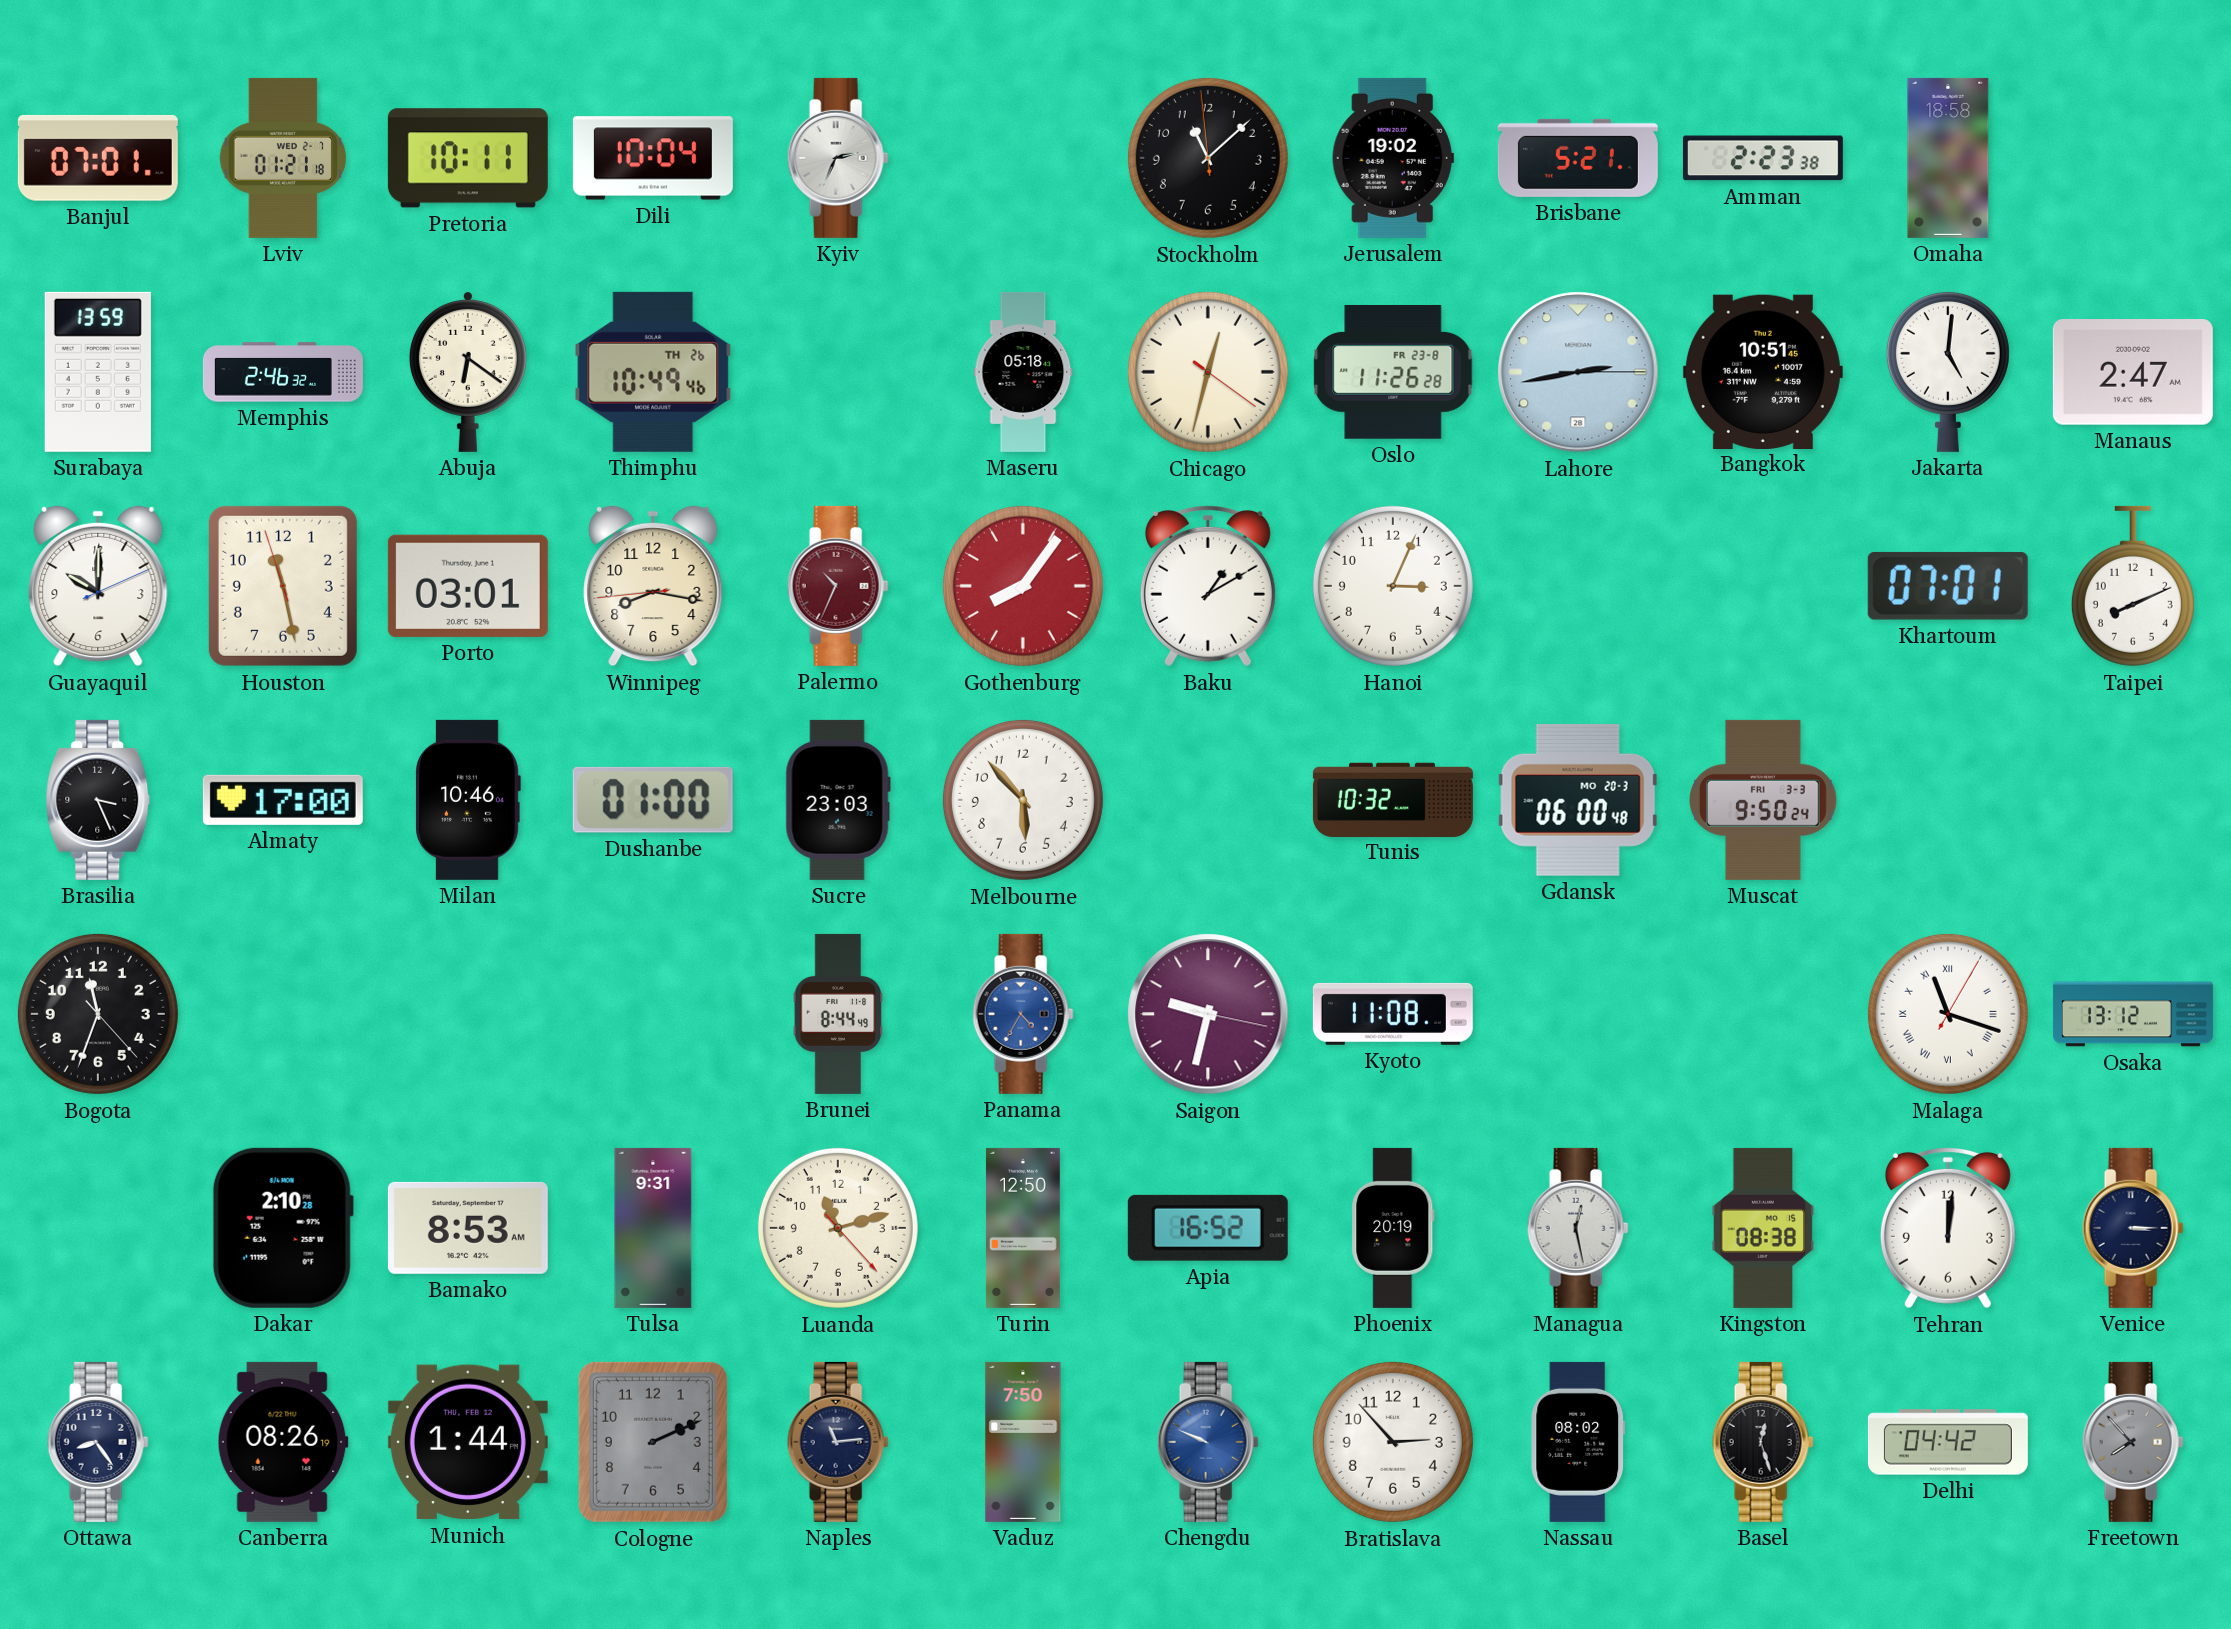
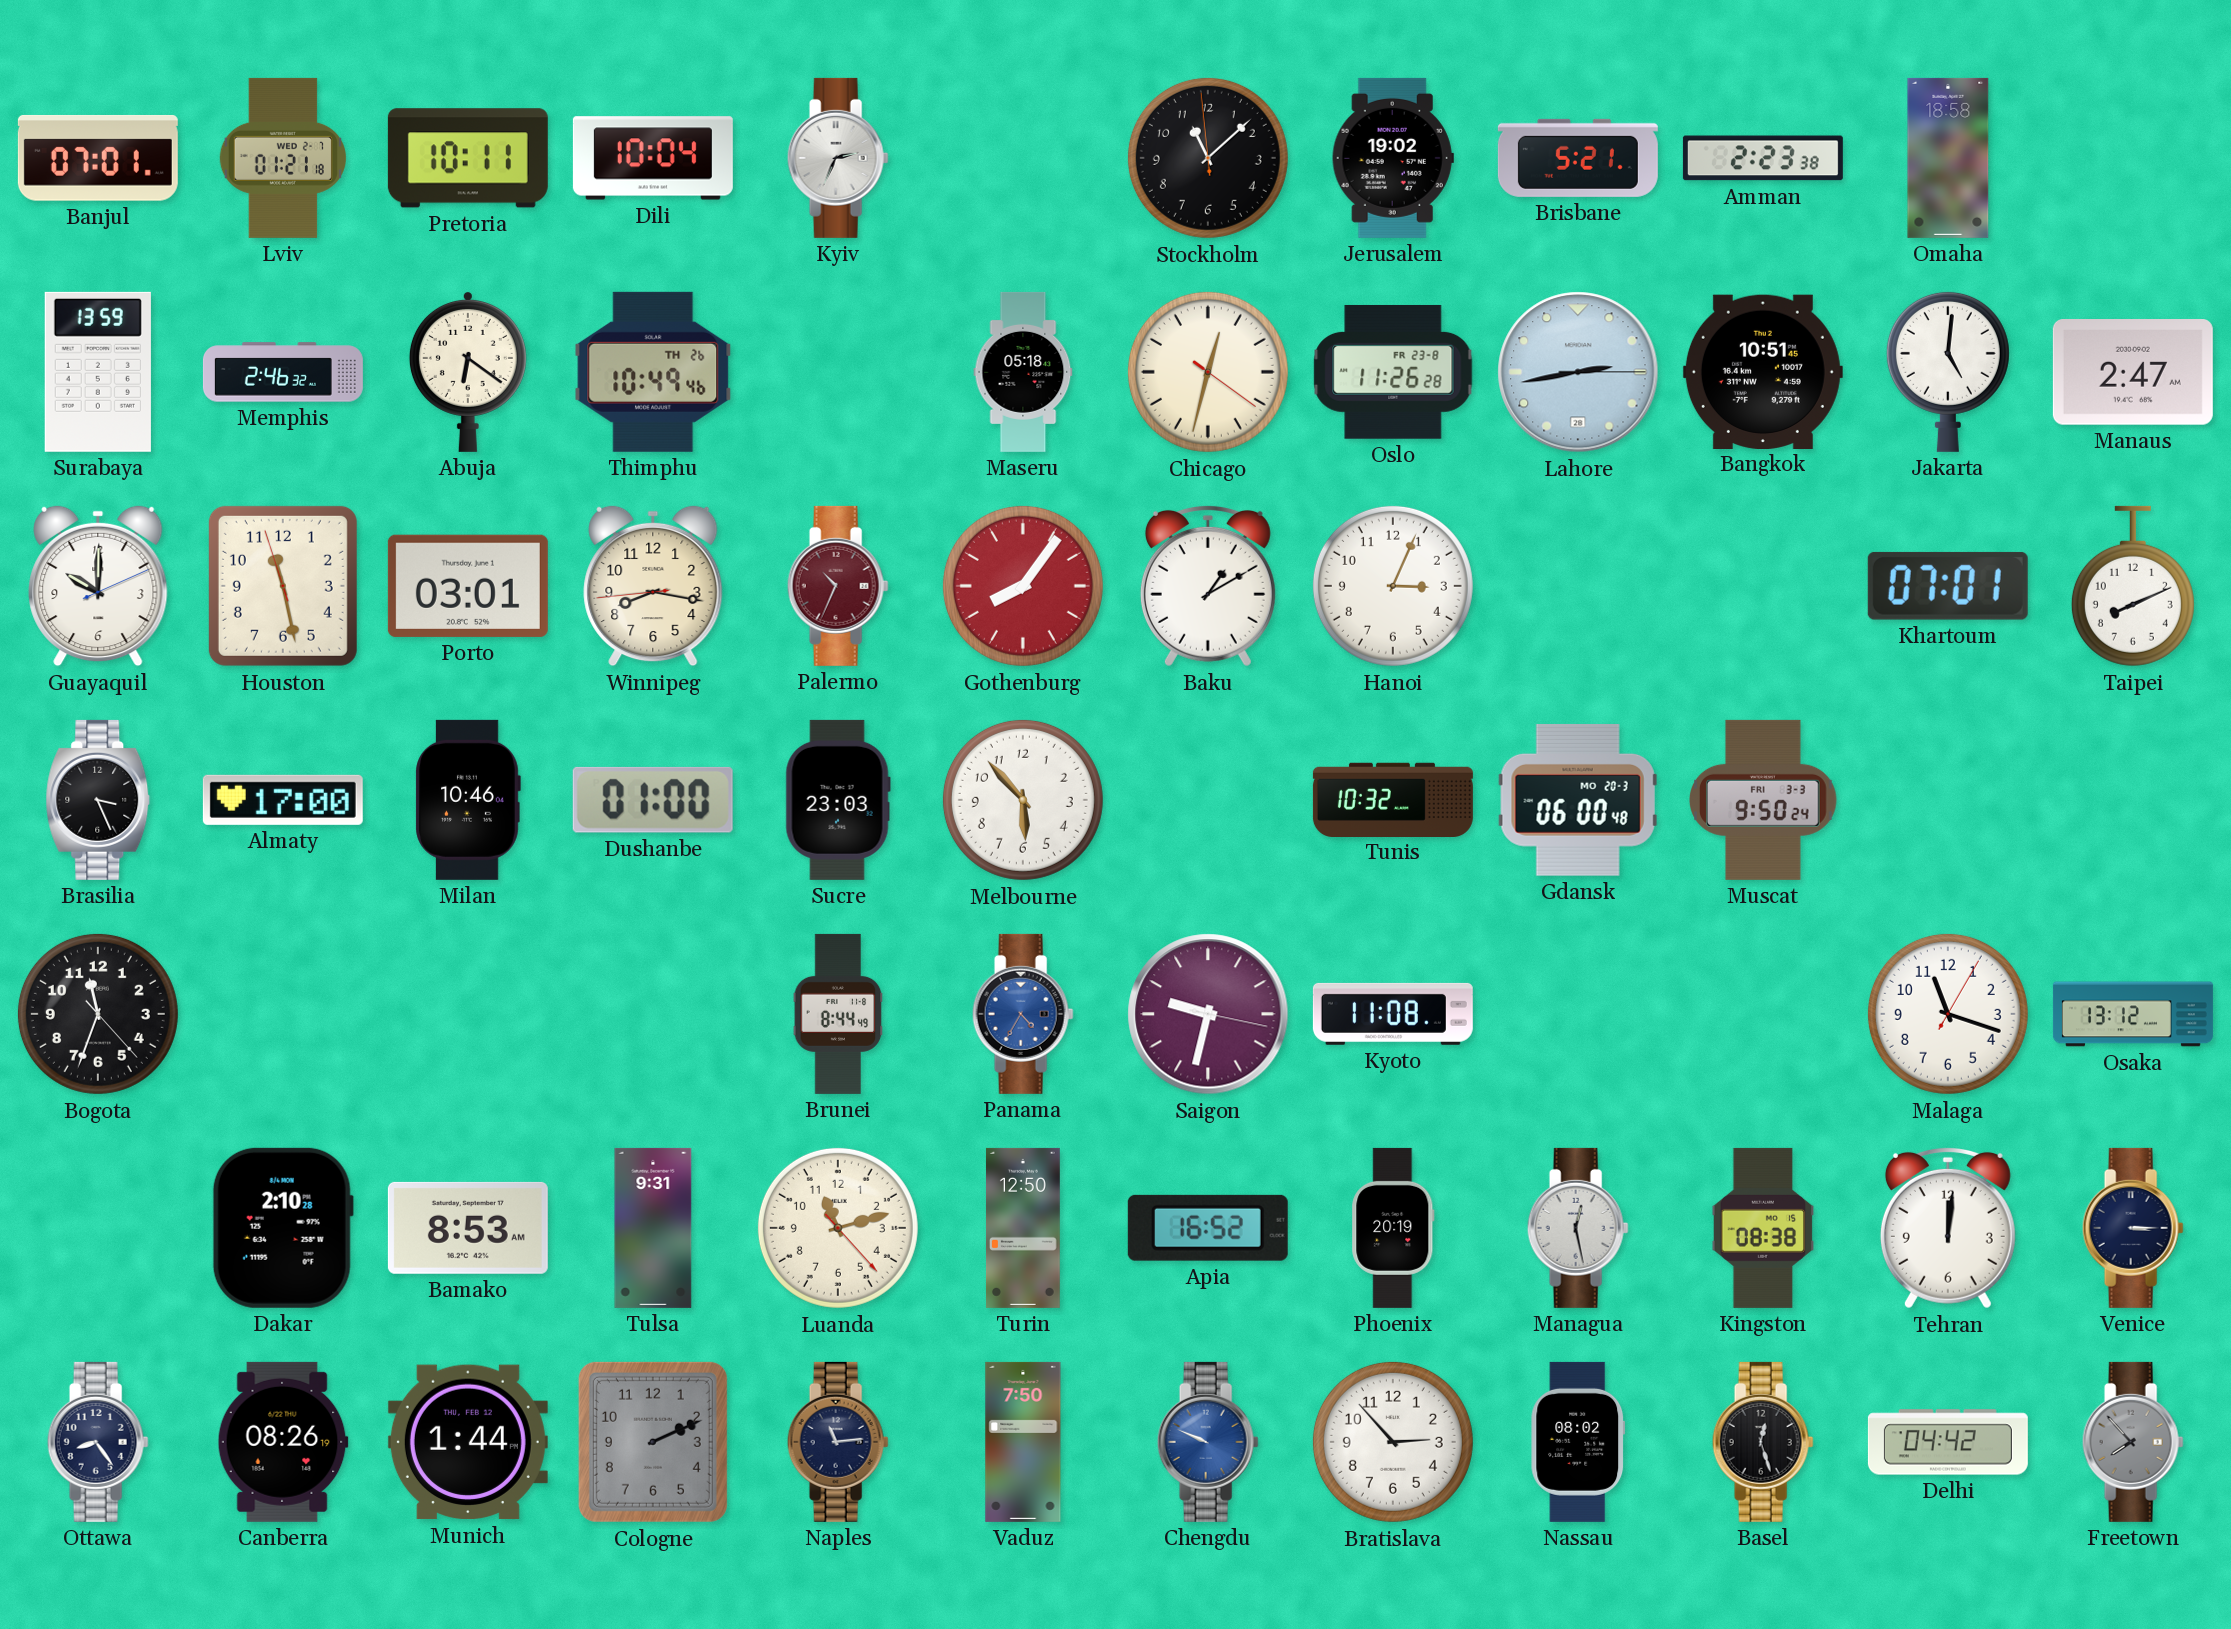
Malaga numerals: Roman -> Arabic (1948, 1014)
